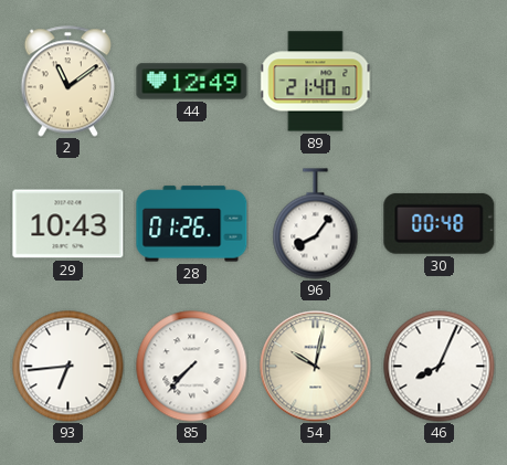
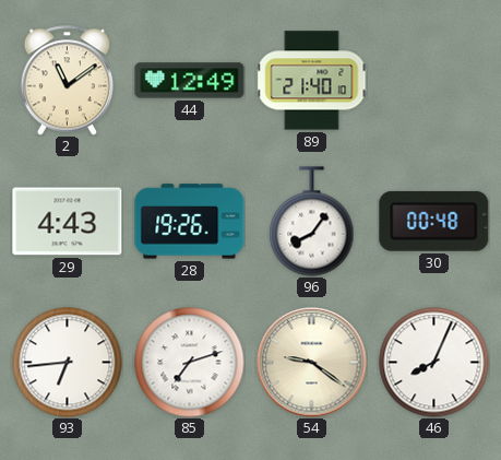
29: 10:43 -> 4:43 (68, 222)
28: 01:26 -> 19:26 (190, 222)
85: 7:37 -> 7:12 (190, 363)
54: 10:02 -> 9:21 (312, 363)
